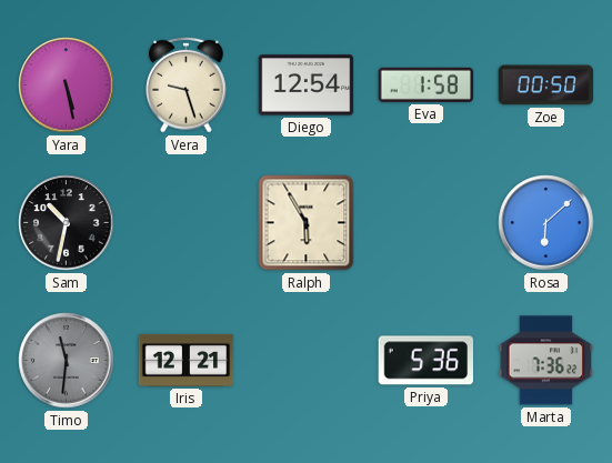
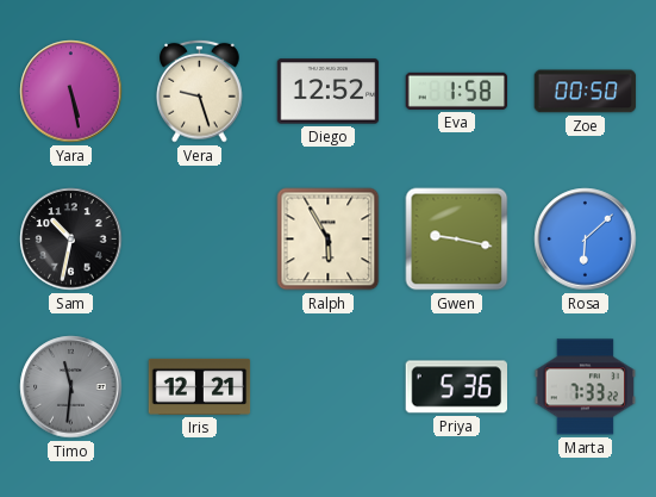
Diego: 12:54 -> 12:52 (329, 92)
Gwen: none -> 9:17 (457, 240)
Marta: 7:36 -> 7:33 (586, 387)
